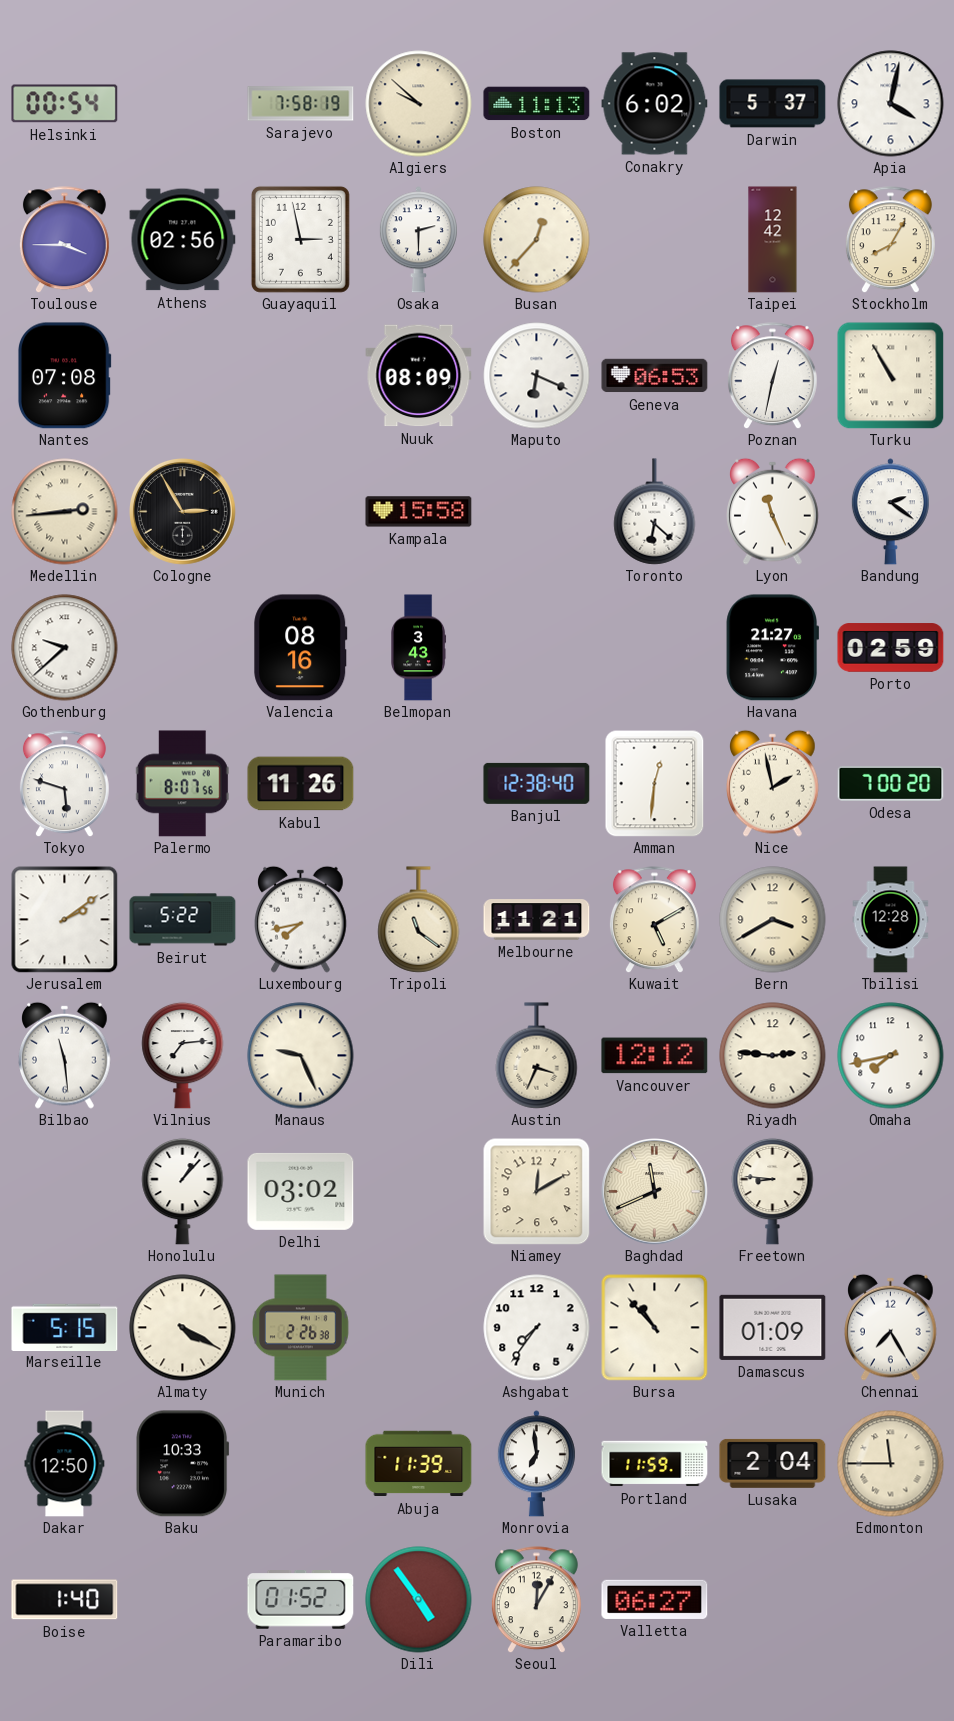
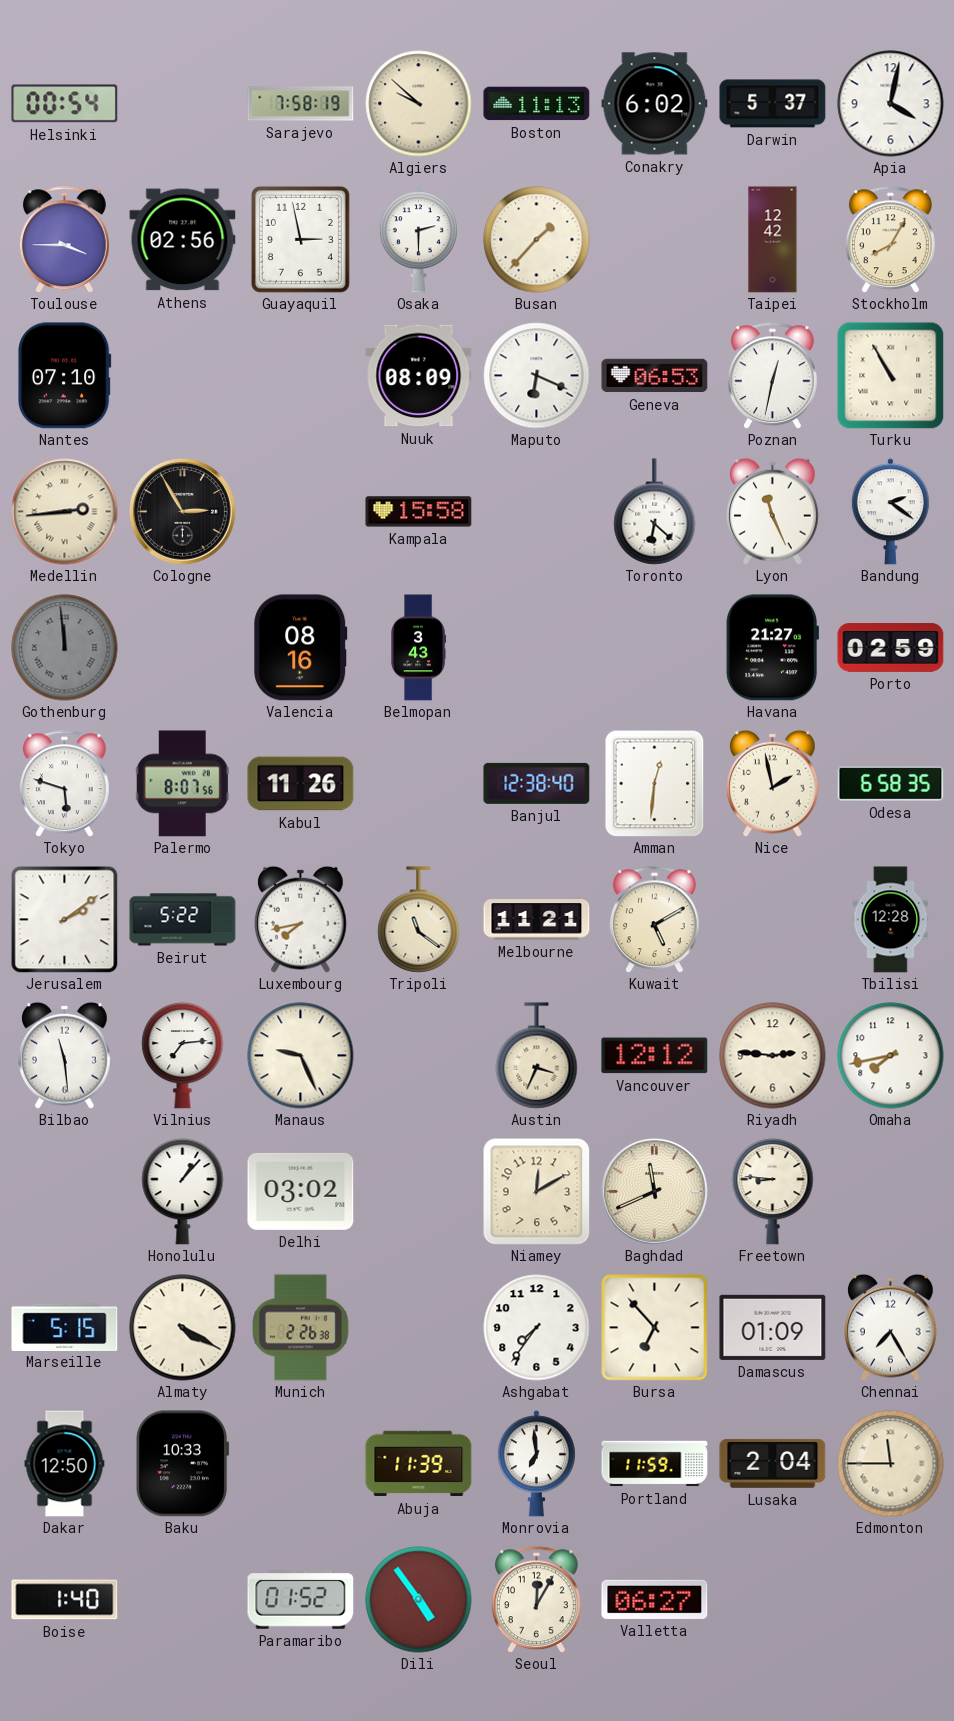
Busan: 12:37 -> 1:37 (537, 240)
Nantes: 07:08 -> 07:10 (64, 376)
Gothenburg: 9:38 -> 11:59 (65, 648)
Gothenburg dial: white -> grey (65, 648)
Odesa: 7:00 -> 6:58 (891, 784)
Bern: 3:40 -> none (773, 920)
Bursa: 10:53 -> 6:53 (655, 1328)
